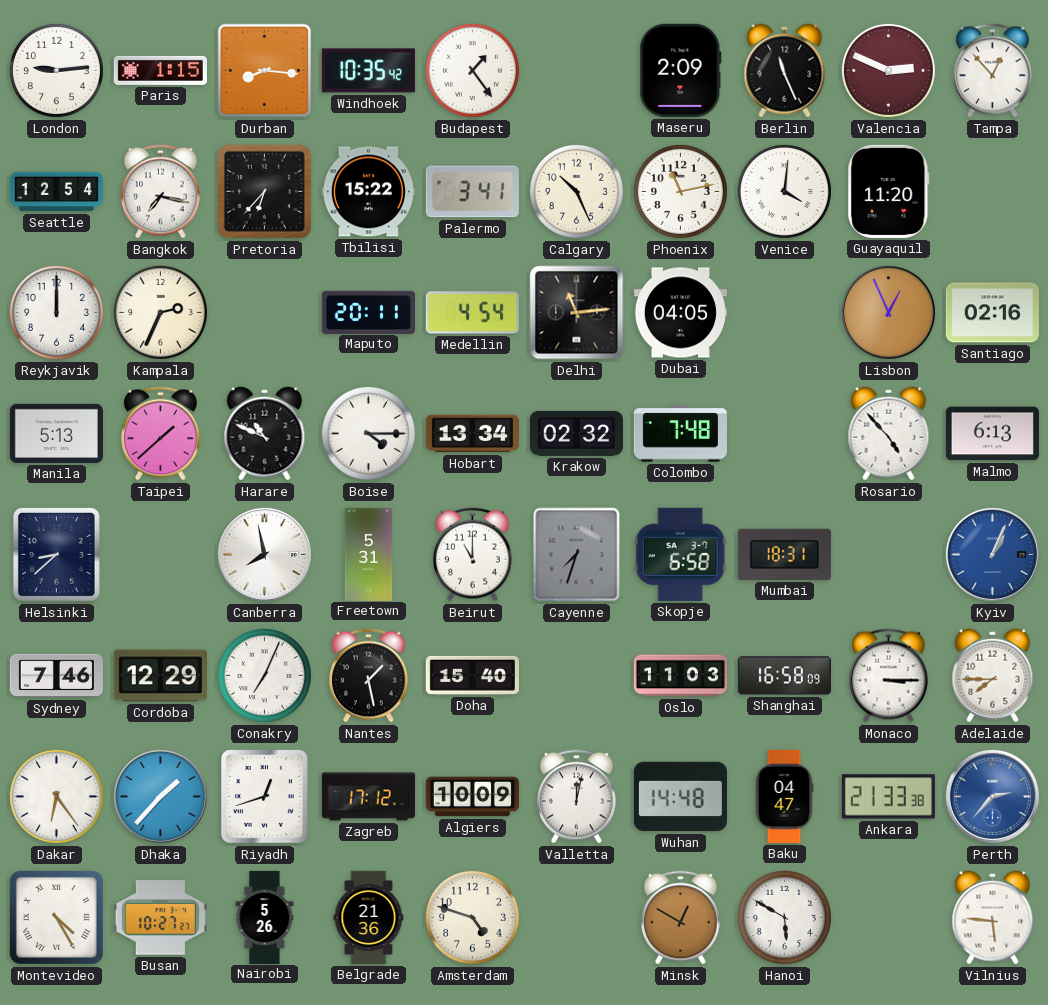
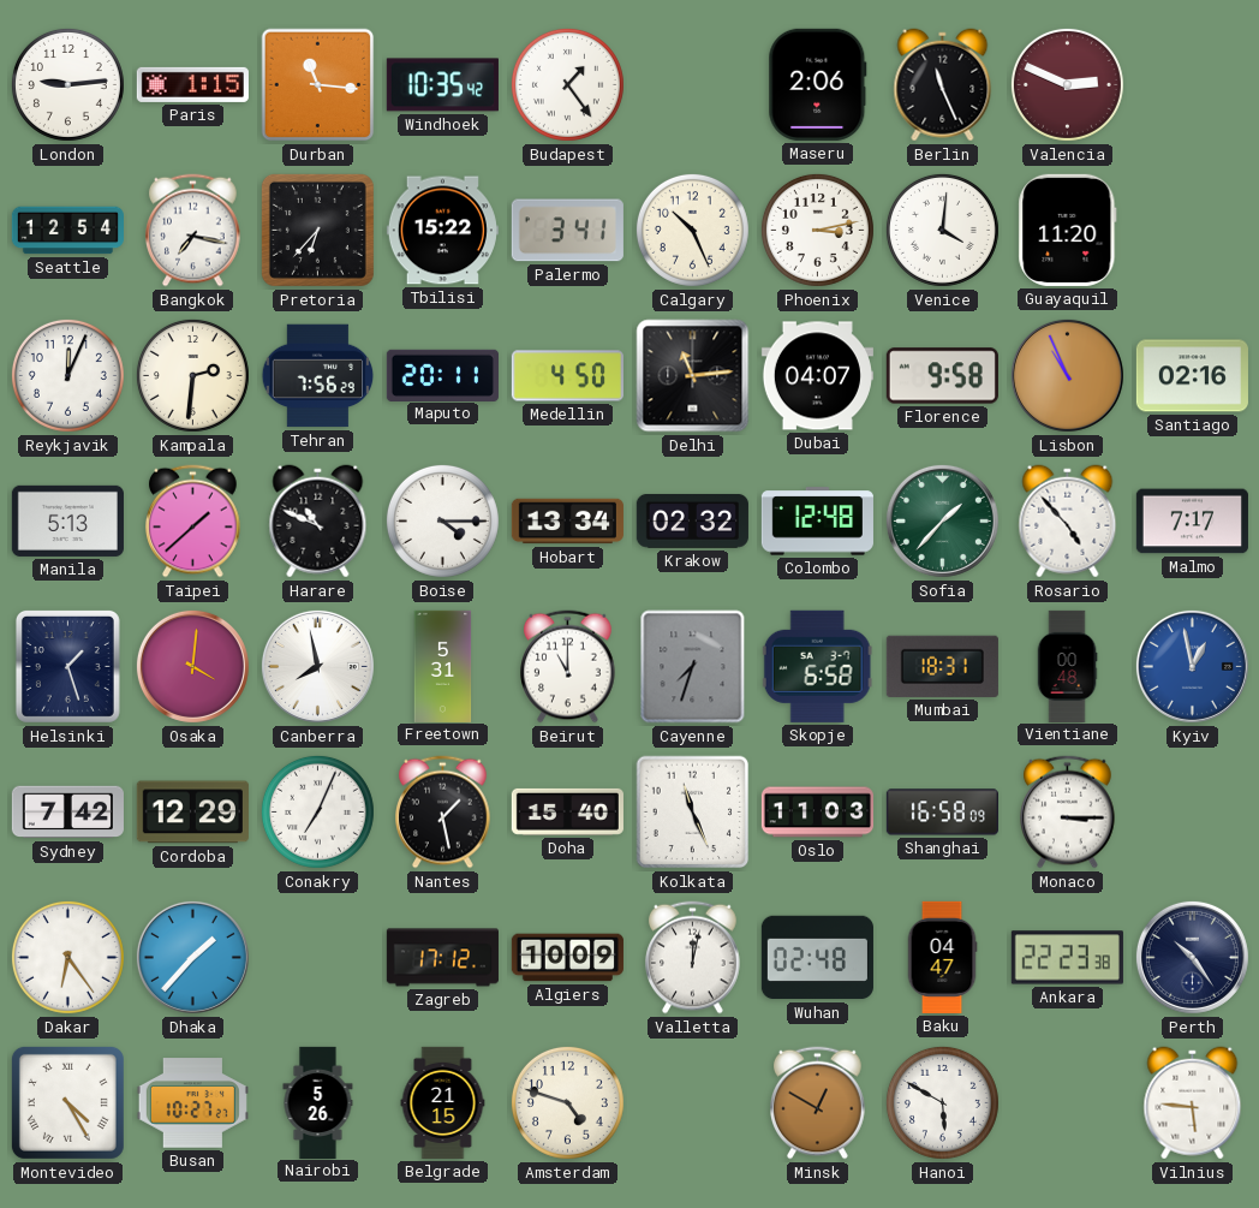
Durban: 8:16 -> 11:16 (318, 85)
Maseru: 2:09 -> 2:06 (818, 84)
Tampa: 12:53 -> none (993, 71)
Phoenix: 11:13 -> 3:13 (817, 230)
Reykjavik: 12:00 -> 12:04 (67, 375)
Kampala: 2:34 -> 2:31 (192, 375)
Tehran: none -> 7:56 (318, 376)
Medellin: 4:54 -> 4:50 (567, 376)
Dubai: 04:05 -> 04:07 (817, 376)
Florence: none -> 9:58 (942, 376)
Lisbon: 12:56 -> 10:56 (1067, 375)
Colombo: 7:48 -> 12:48 (817, 522)
Sofia: none -> 1:37 (942, 520)
Malmo: 6:13 -> 7:17 (1192, 522)
Helsinki: 8:38 -> 1:27 (67, 666)
Osaka: none -> 4:01 (192, 666)
Vientiane: none -> 00:48 (1067, 666)
Kyiv: 1:04 -> 12:58 (1192, 666)
Sydney: 7:46 -> 7:42 (67, 813)
Kolkata: none -> 11:26 (693, 813)
Adelaide: 7:45 -> none (993, 676)
Riyadh: 12:42 -> none (265, 797)
Wuhan: 14:48 -> 02:48 (817, 958)
Ankara: 21:33 -> 22:23 (1067, 958)
Perth: 2:37 -> 10:24 (1192, 957)
Perth dial: blue -> navy (1192, 957)
Belgrade: 21:36 -> 21:15 (443, 1102)
